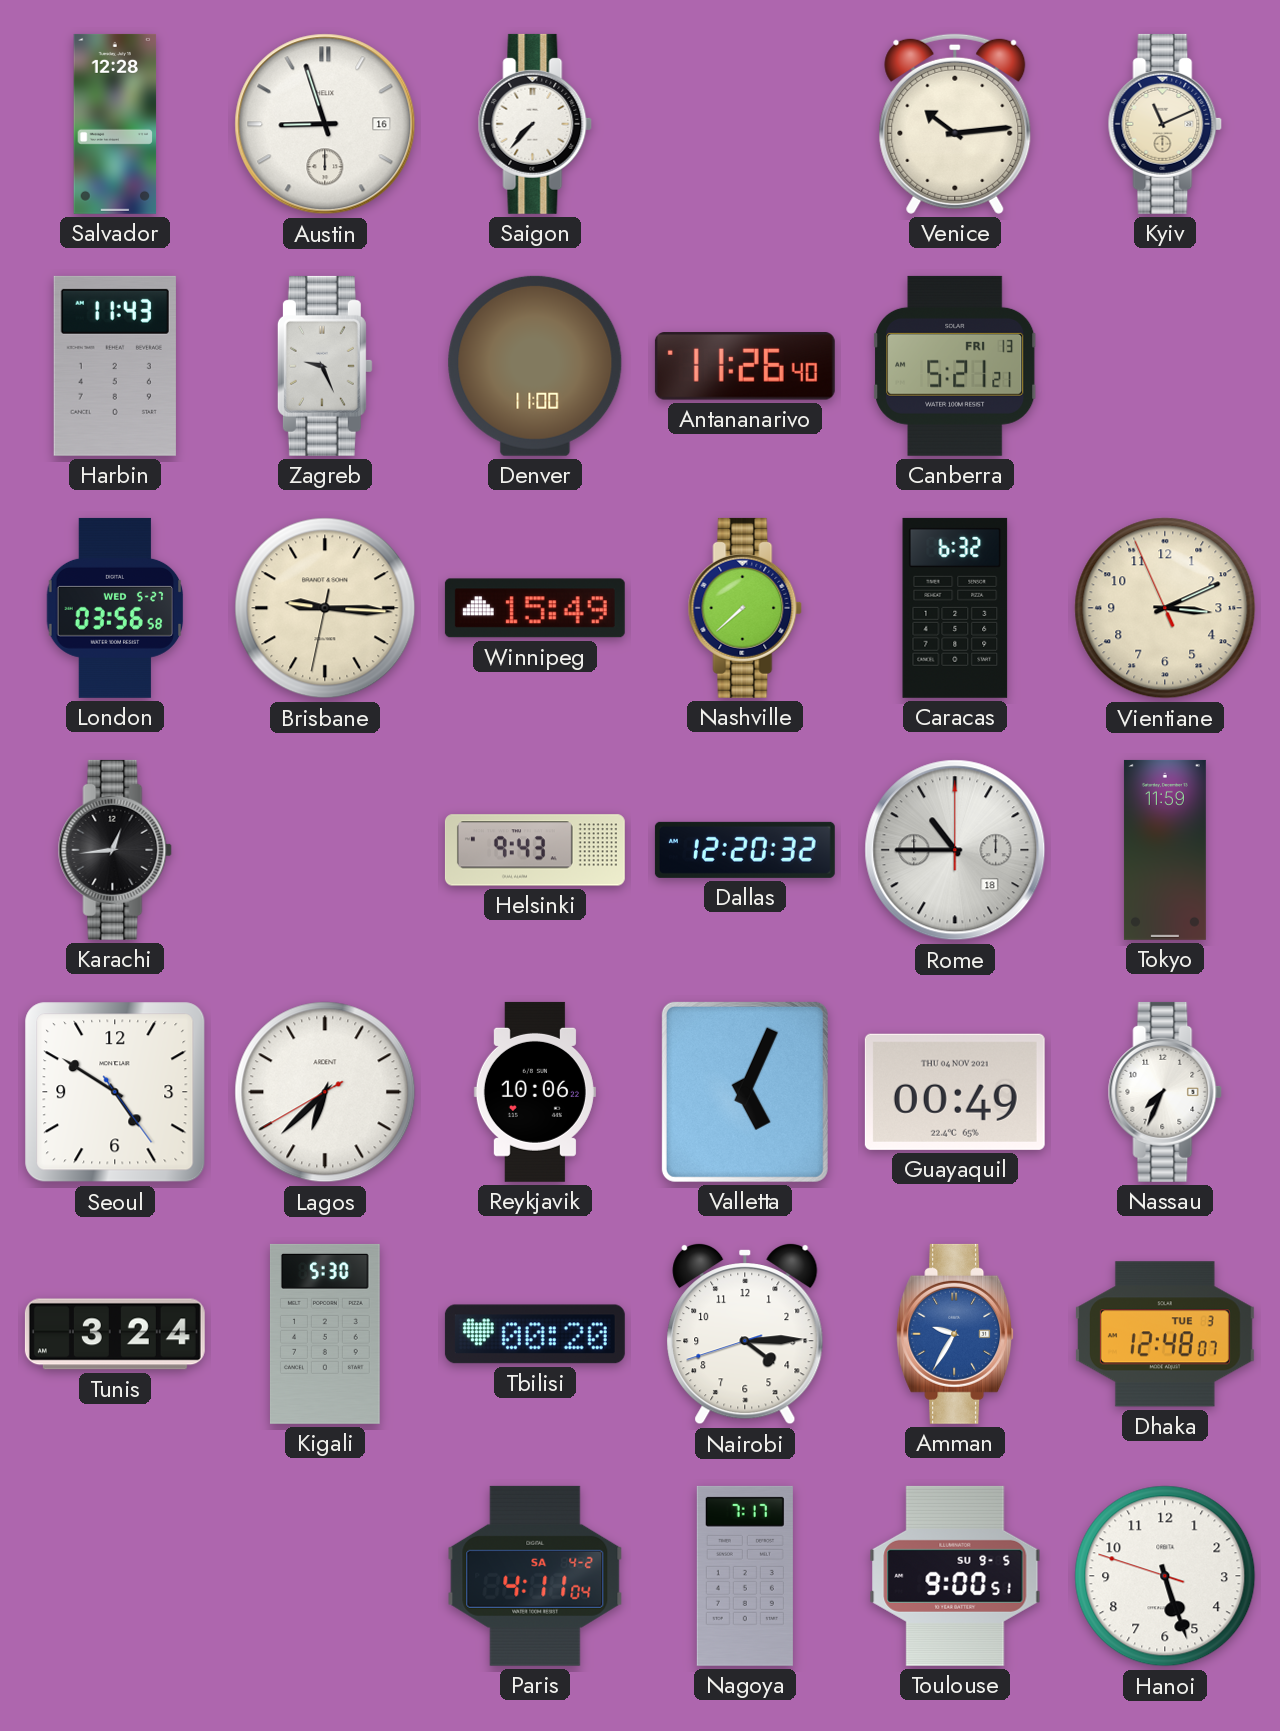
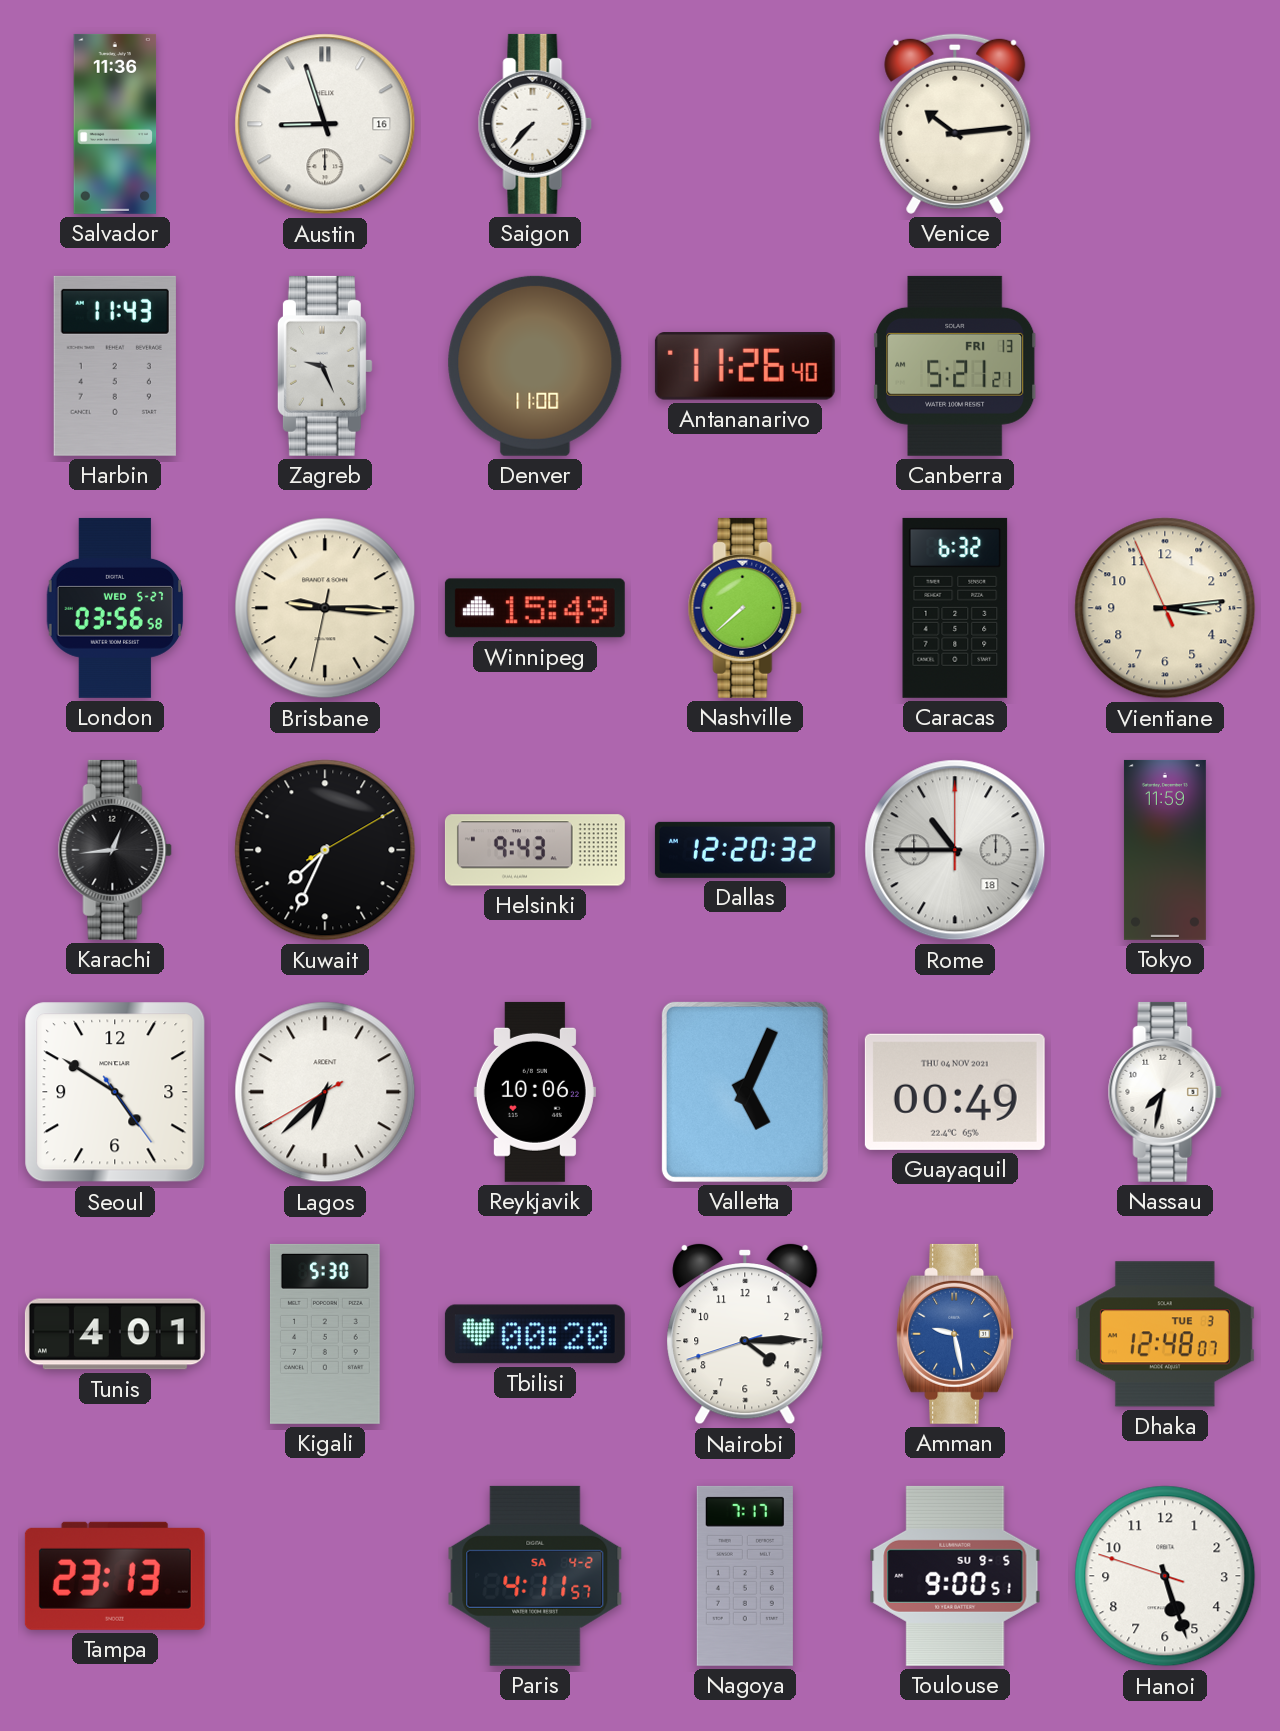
Salvador: 12:28 -> 11:36 (115, 124)
Kyiv: 11:11 -> none (1165, 124)
Vientiane: 3:10 -> 3:13 (1165, 608)
Kuwait: none -> 7:34 (325, 850)
Nassau: 7:34 -> 7:32 (1165, 1092)
Tunis: 3:24 -> 4:01 (115, 1334)
Amman: 9:35 -> 9:28 (956, 1334)
Tampa: none -> 23:13 (115, 1576)
Paris: 4:11:04 -> 4:11:57 (535, 1576)
